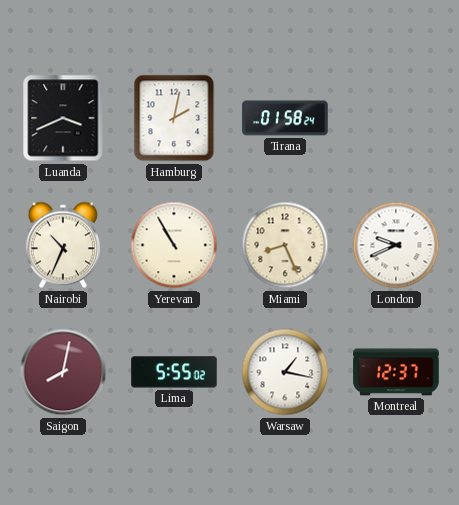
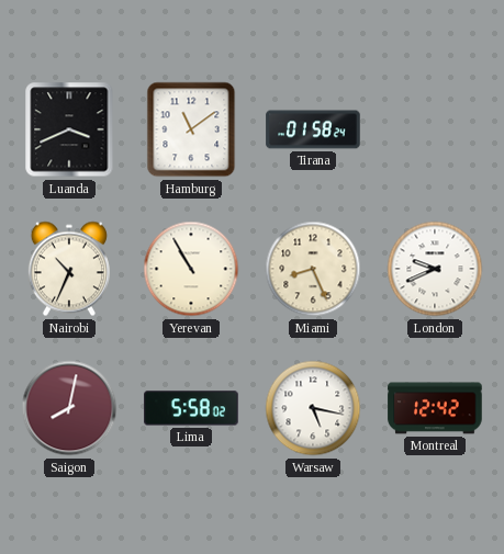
Hamburg: 2:02 -> 11:09 (191, 129)
Lima: 5:55 -> 5:58 (191, 408)
Warsaw: 1:17 -> 5:17 (313, 408)
Montreal: 12:37 -> 12:42 (435, 408)
